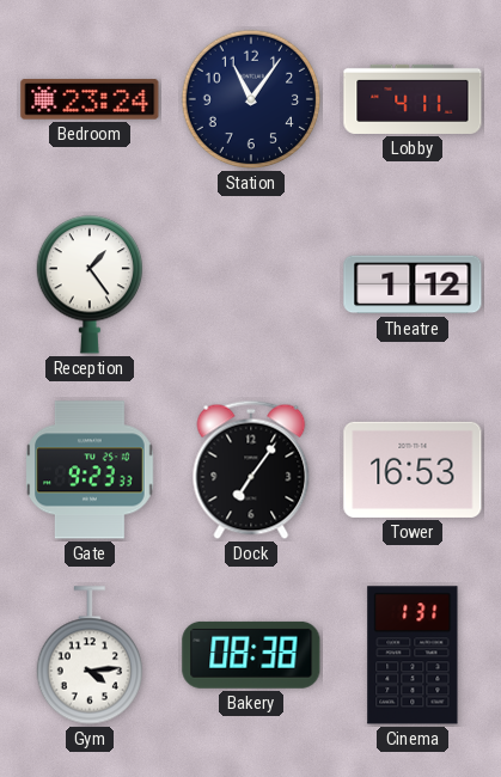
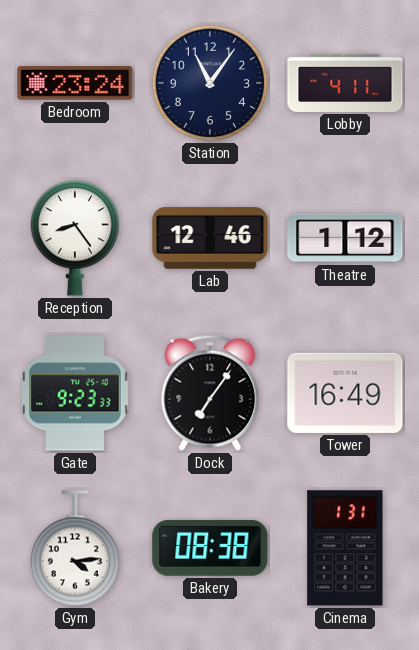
Reception: 1:24 -> 8:24 (75, 238)
Lab: none -> 12:46 (210, 238)
Tower: 16:53 -> 16:49 (345, 393)
